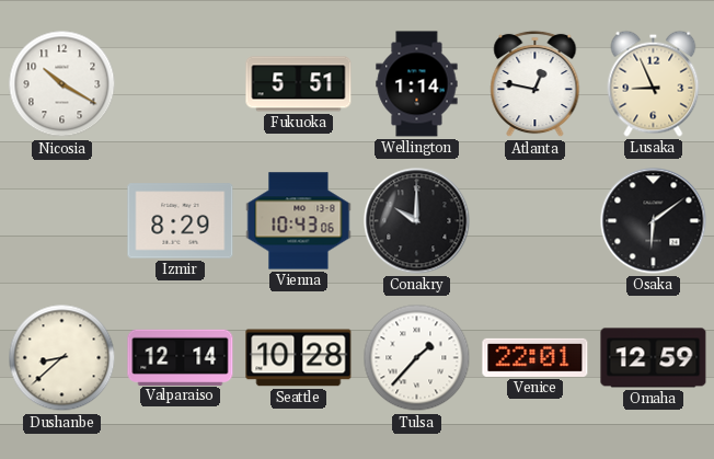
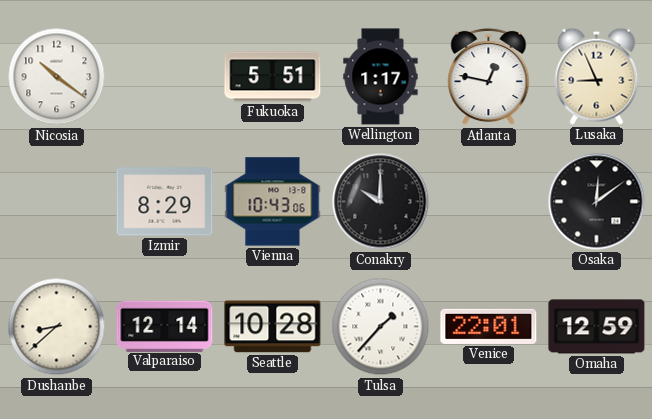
Nicosia: 10:20 -> 10:21 (57, 77)
Wellington: 1:14 -> 1:17 (381, 77)
Osaka: 6:09 -> 12:09 (597, 202)
